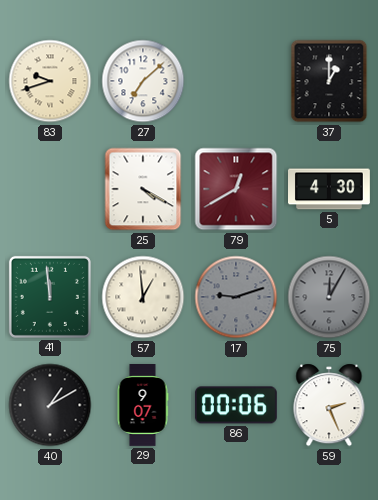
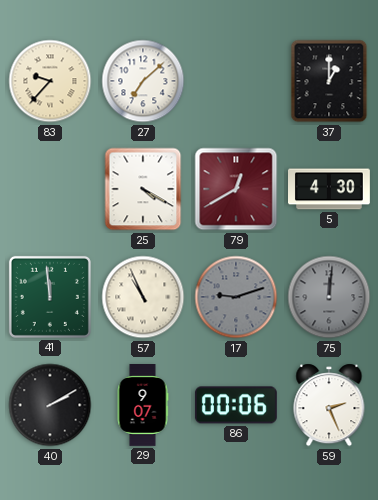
83: 9:42 -> 9:37 (50, 81)
57: 12:59 -> 10:56 (143, 297)
75: 12:05 -> 12:01 (329, 297)
40: 1:10 -> 2:10 (50, 405)
